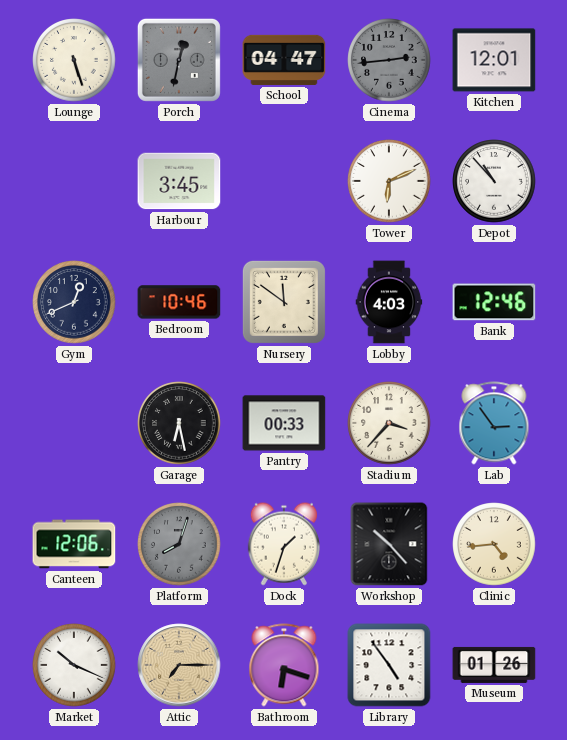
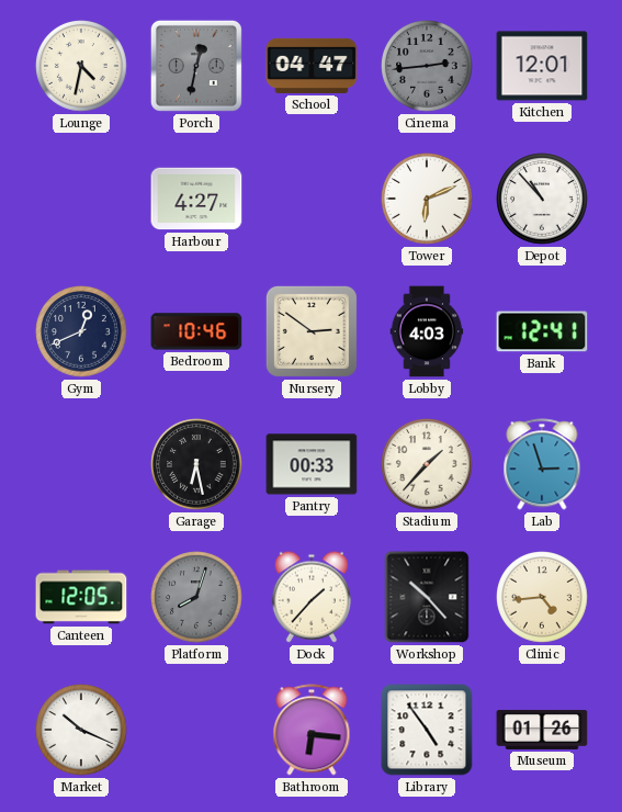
Lounge: 5:27 -> 4:32 (81, 66)
Harbour: 3:45 -> 4:27 (196, 199)
Nursery: 11:51 -> 2:51 (312, 331)
Bank: 12:46 -> 12:41 (542, 331)
Stadium: 3:37 -> 1:37 (427, 464)
Lab: 2:54 -> 2:57 (542, 464)
Canteen: 12:06 -> 12:05 (81, 597)
Dock: 1:33 -> 1:37 (312, 597)
Attic: 7:15 -> none (179, 665)
Bathroom: 6:18 -> 6:16 (312, 730)
